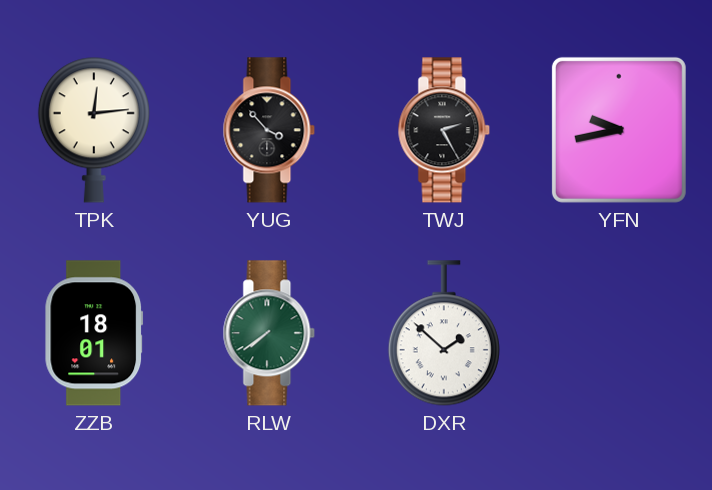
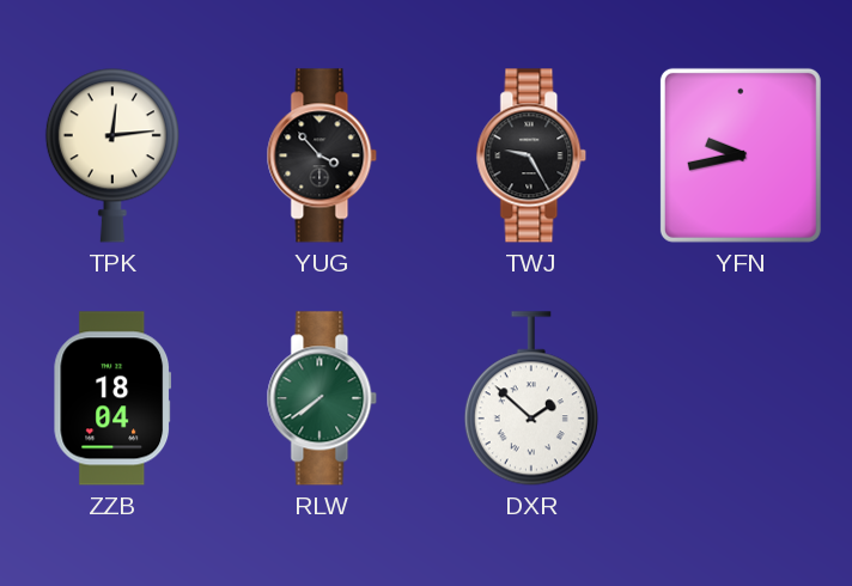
TWJ: 2:25 -> 9:25 (531, 155)
ZZB: 18:01 -> 18:04 (112, 398)
